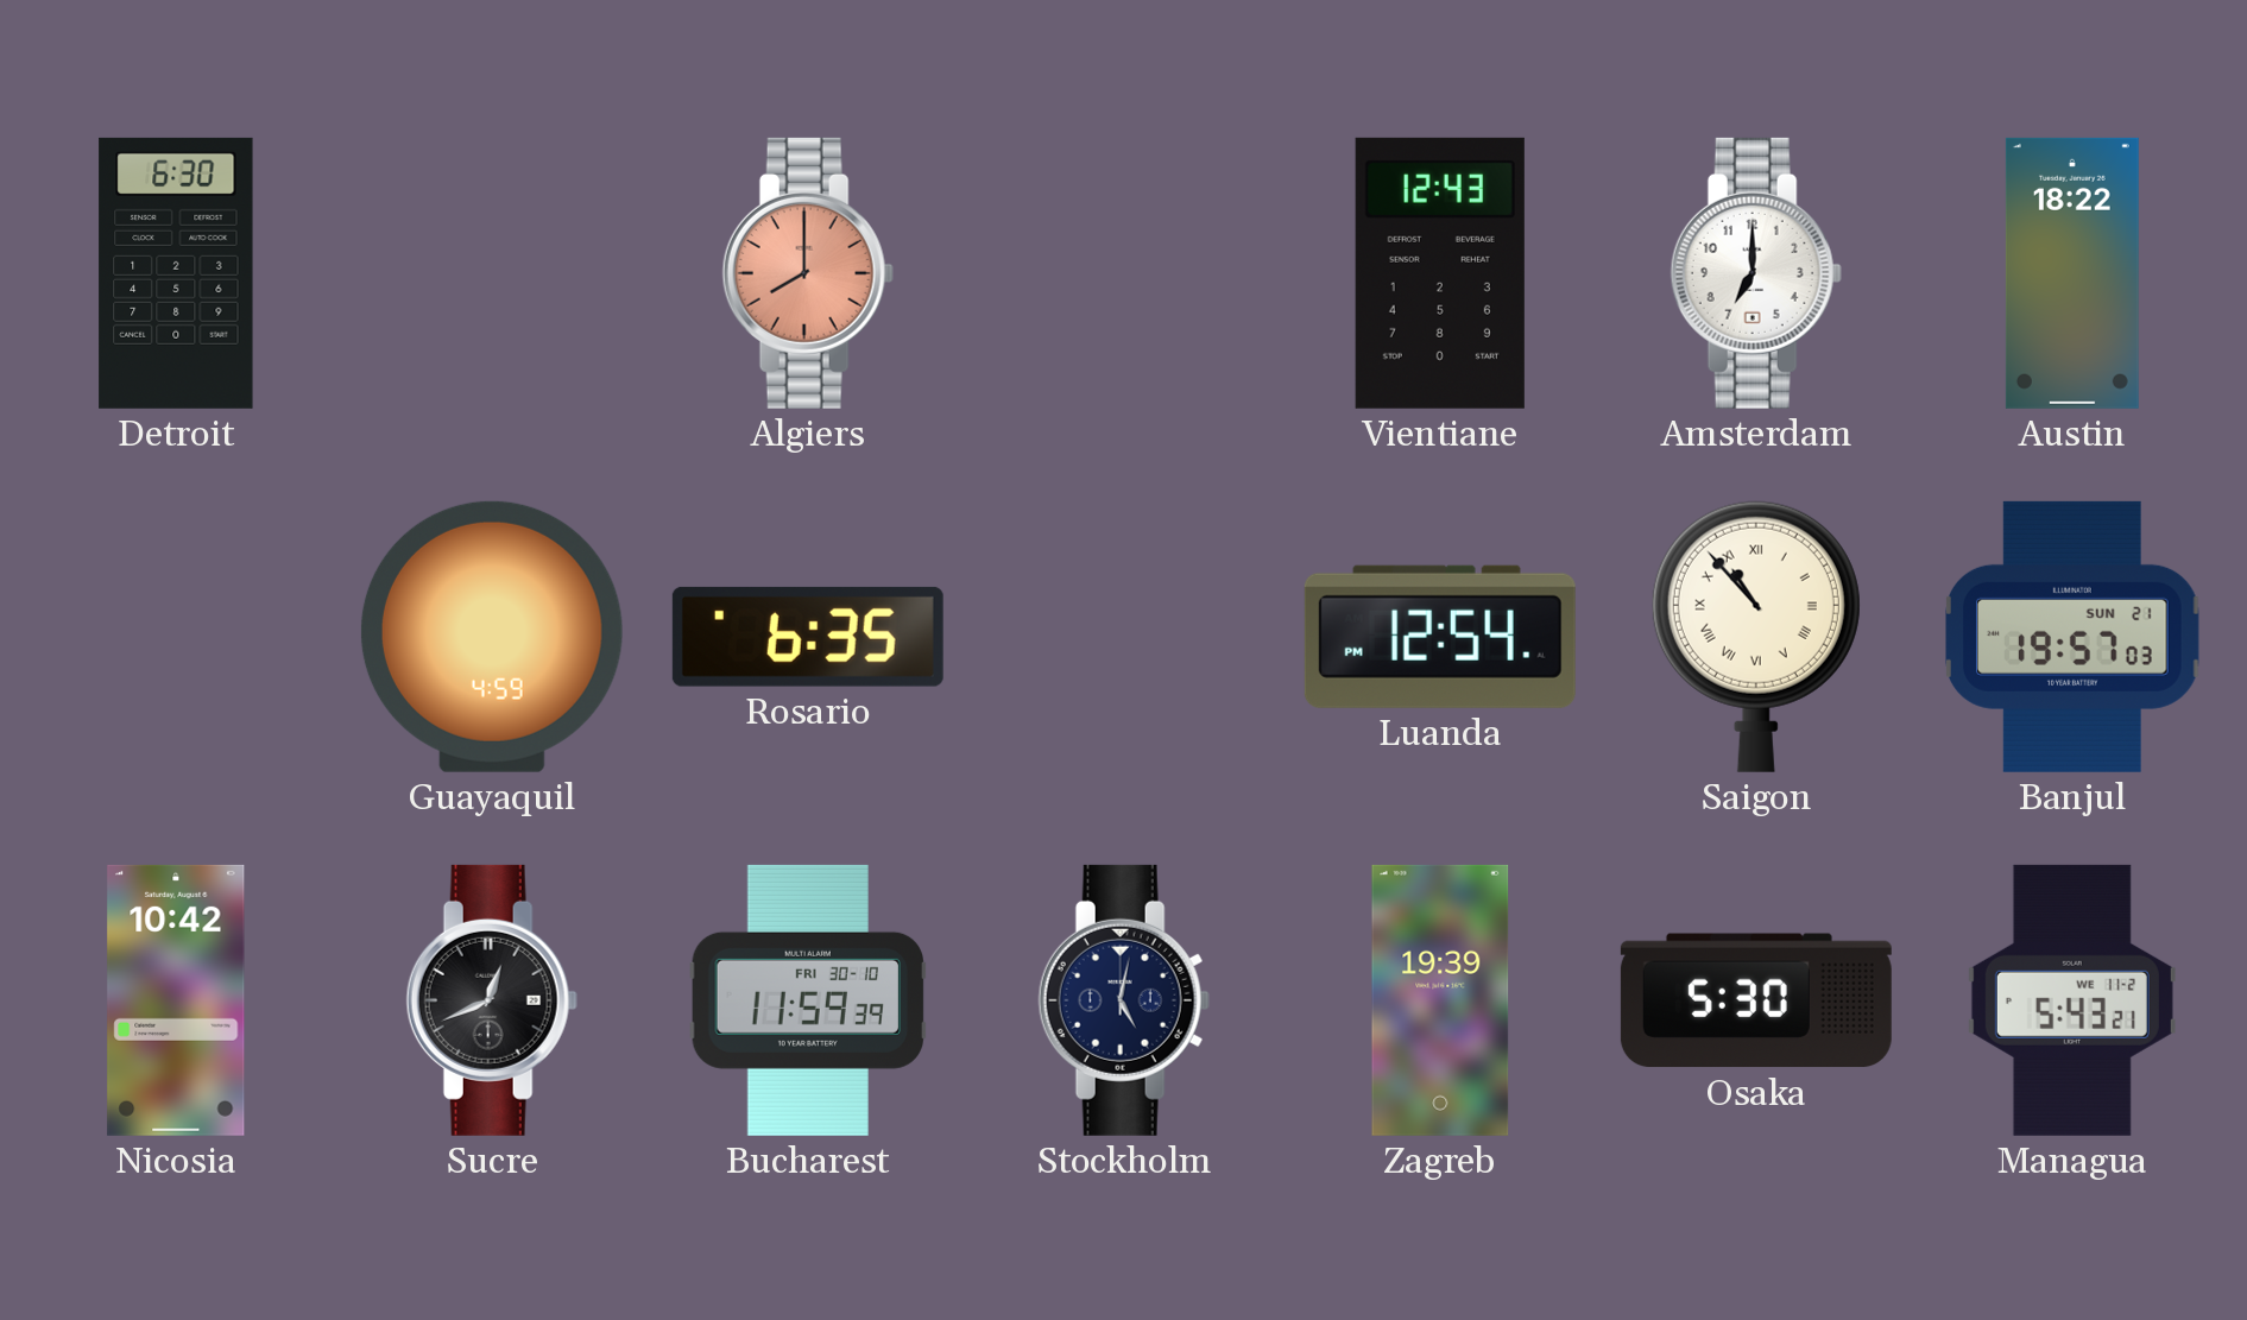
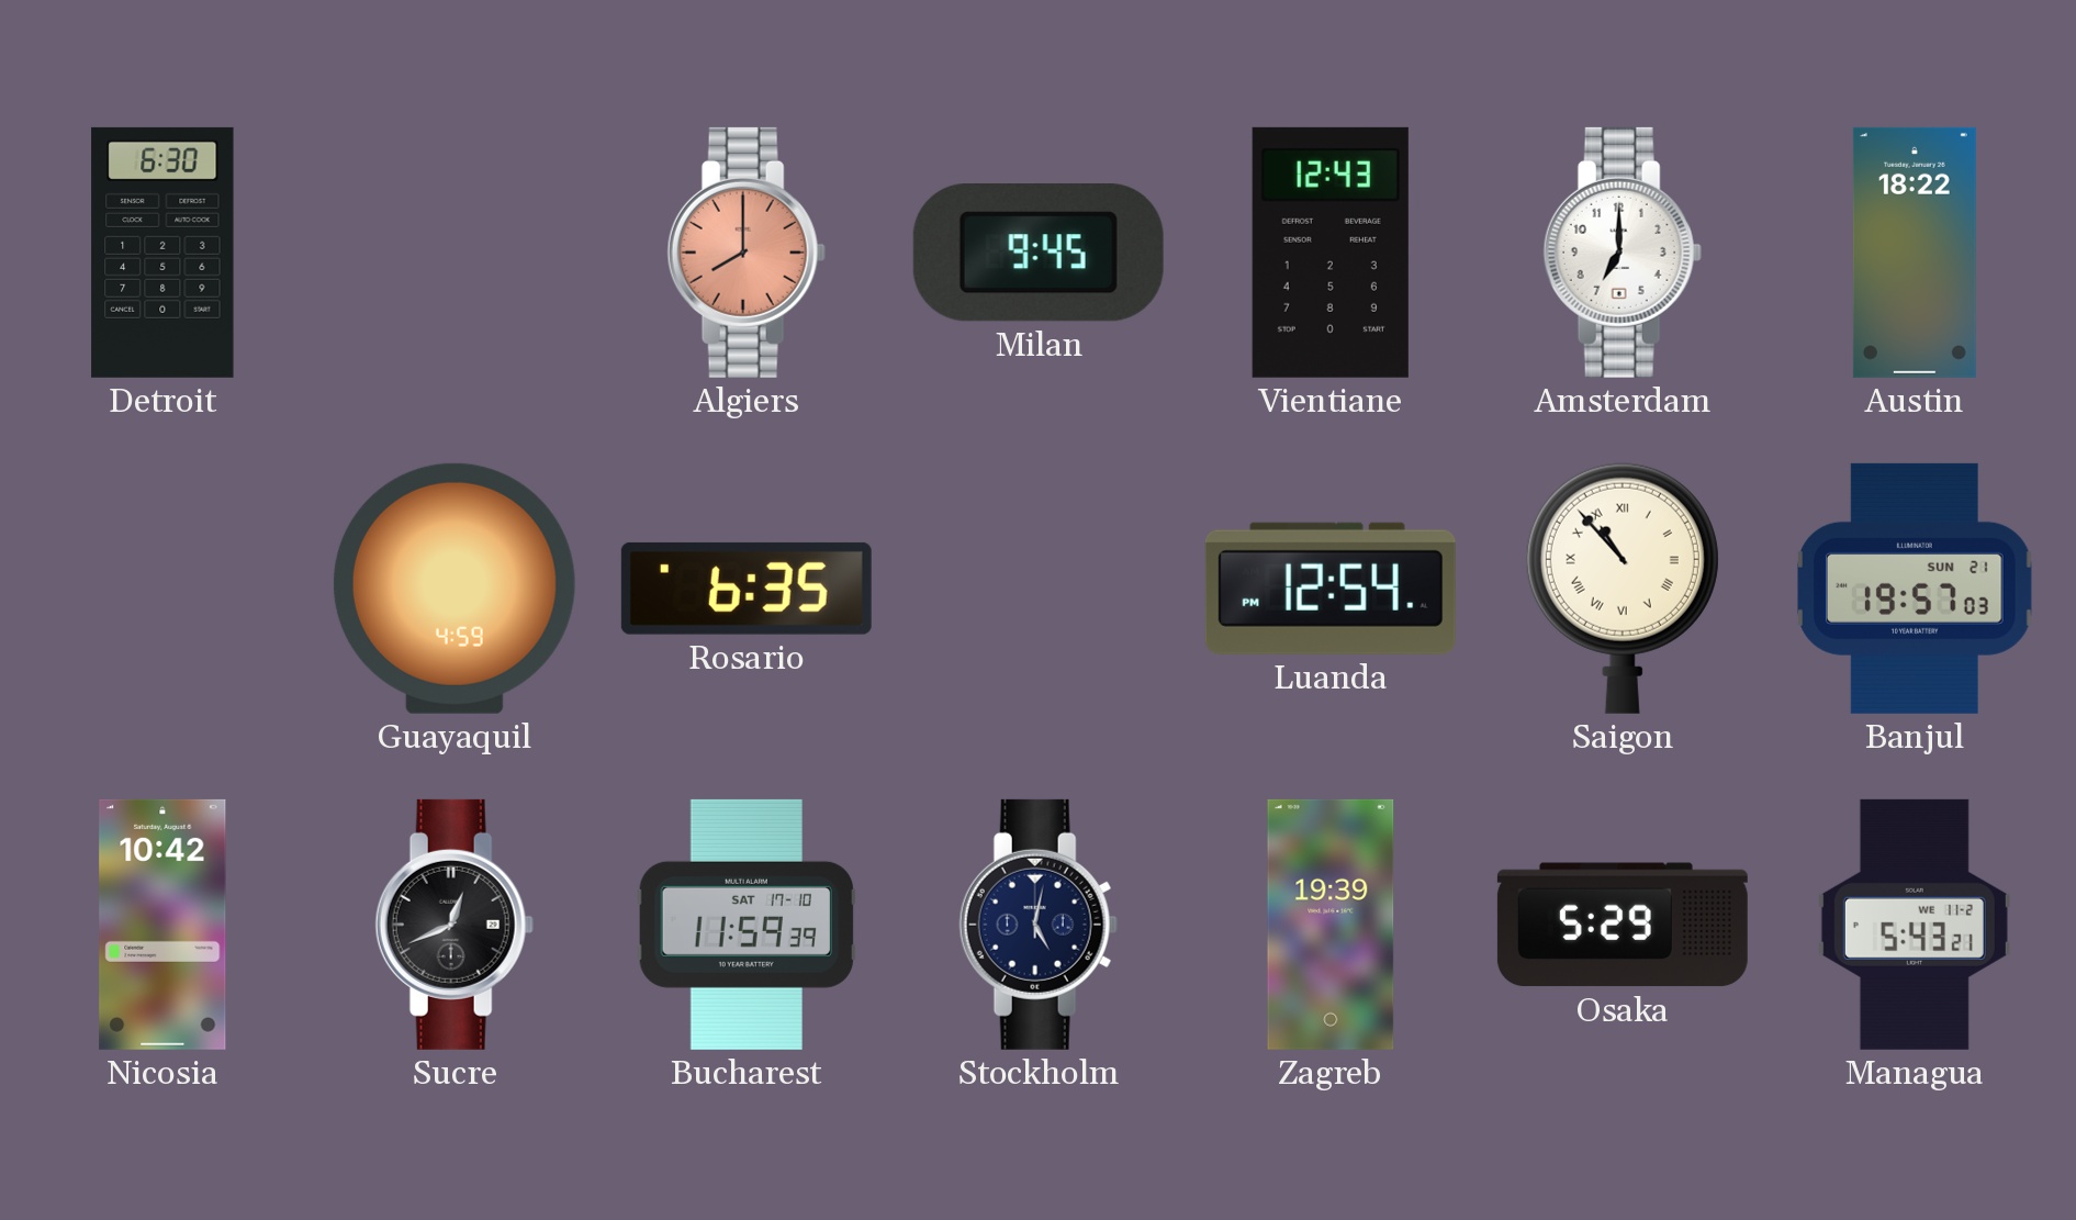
Milan: none -> 9:45 (1039, 254)
Bucharest date: FRI 30-10 -> SAT 17-10 (745, 925)
Osaka: 5:30 -> 5:29 (1623, 925)
